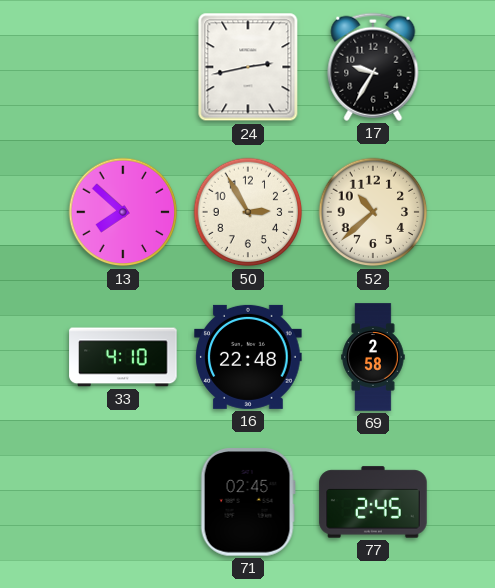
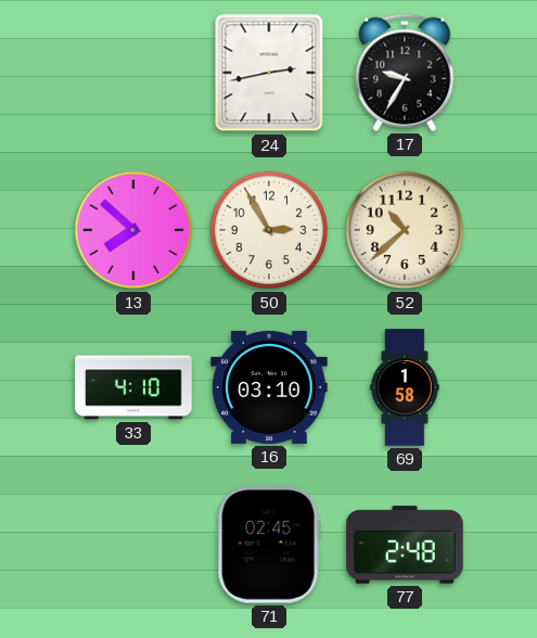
16: 22:48 -> 03:10 (269, 387)
69: 2:58 -> 1:58 (405, 387)
77: 2:45 -> 2:48 (405, 545)
